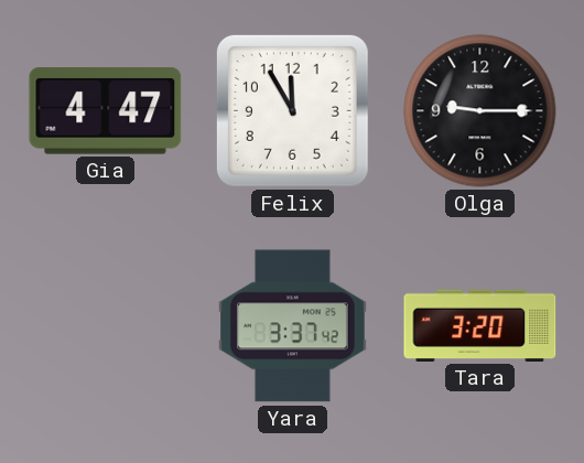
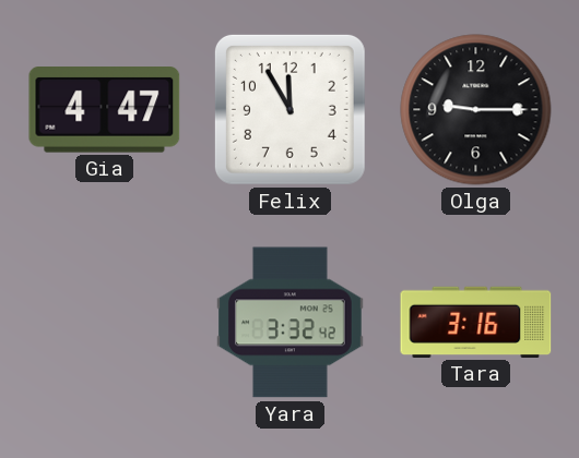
Yara: 3:37 -> 3:32 (291, 323)
Tara: 3:20 -> 3:16 (476, 322)
